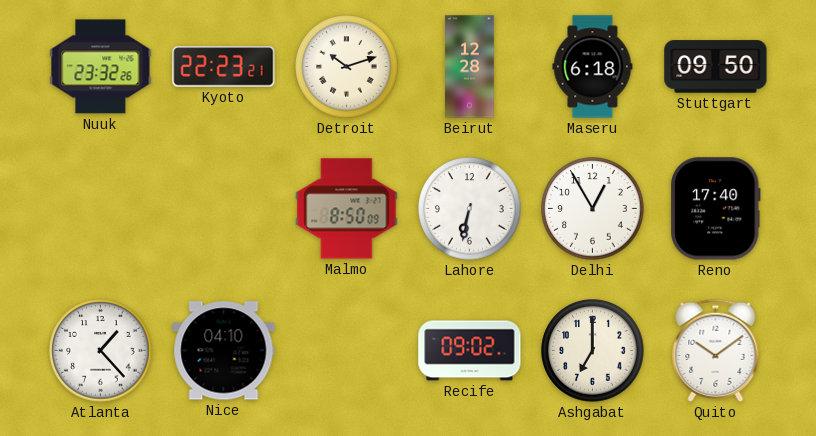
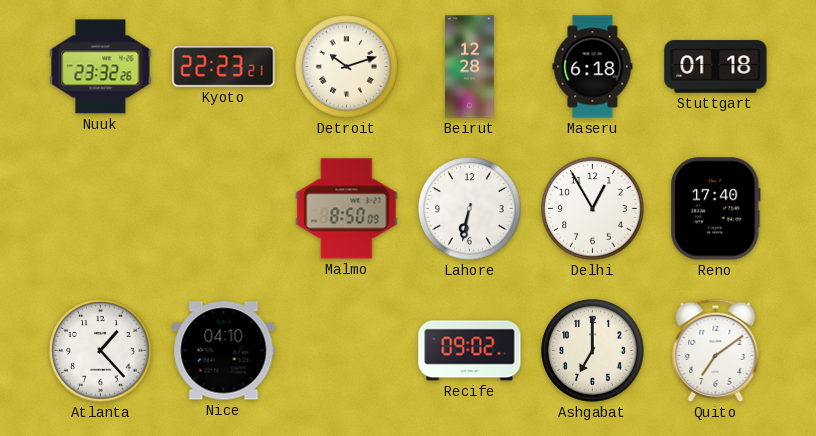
Stuttgart: 09:50 -> 01:18 (716, 67)
Quito: 10:09 -> 7:09 (716, 350)
